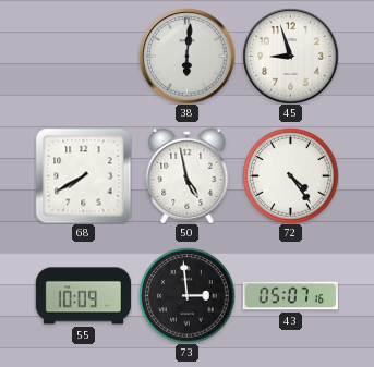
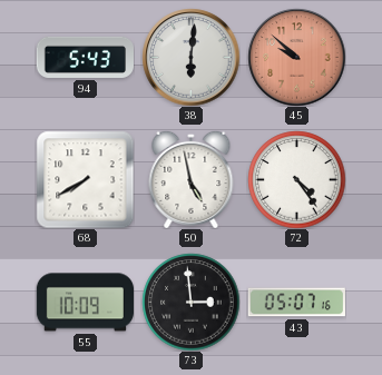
94: none -> 5:43 (85, 57)
45: 8:57 -> 9:52 (296, 57)
45 dial: white -> salmon (296, 57)
